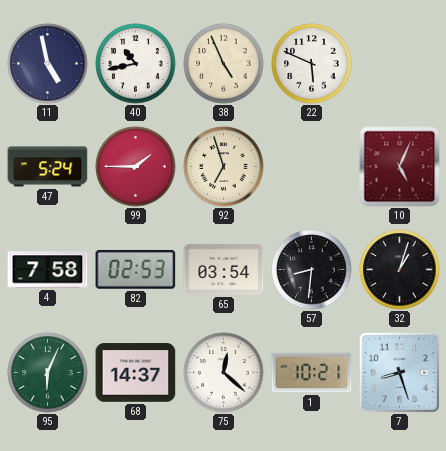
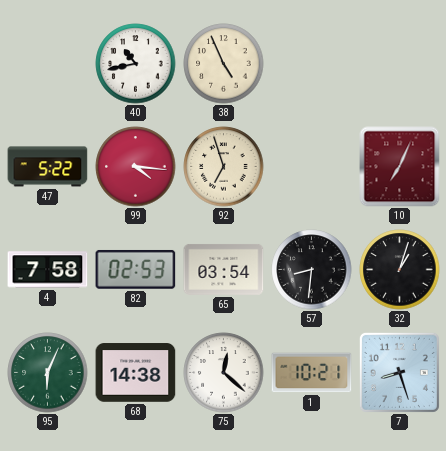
11: 4:58 -> none (48, 64)
22: 5:49 -> none (312, 64)
47: 5:24 -> 5:22 (48, 167)
99: 1:45 -> 4:16 (136, 167)
10: 5:04 -> 7:04 (400, 167)
68: 14:37 -> 14:38 (136, 373)
